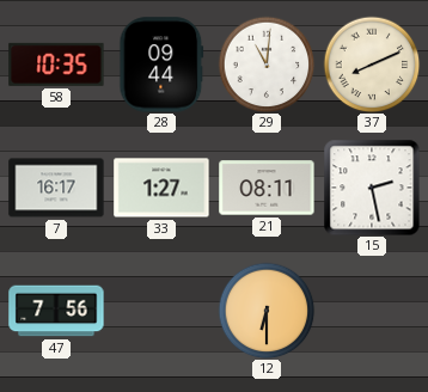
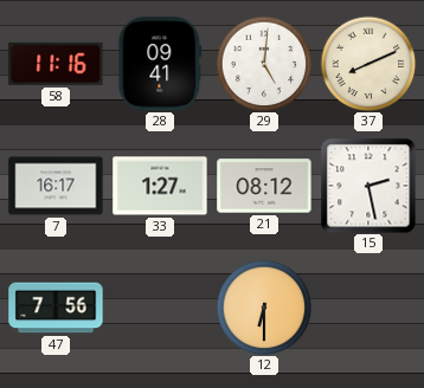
58: 10:35 -> 11:16 (56, 64)
28: 09:44 -> 09:41 (160, 64)
29: 11:01 -> 5:01 (264, 64)
21: 08:11 -> 08:12 (264, 186)
